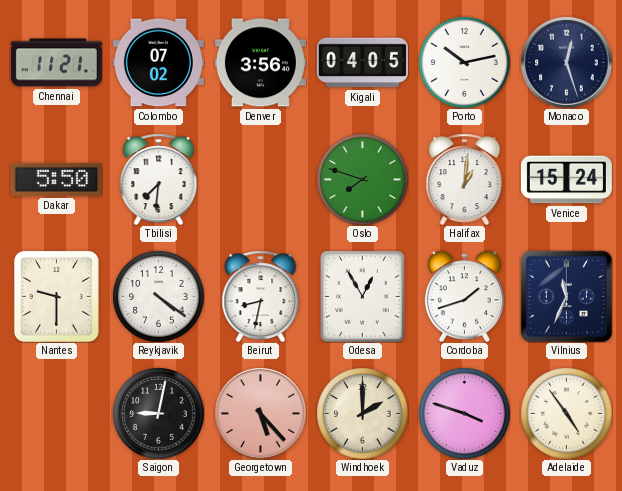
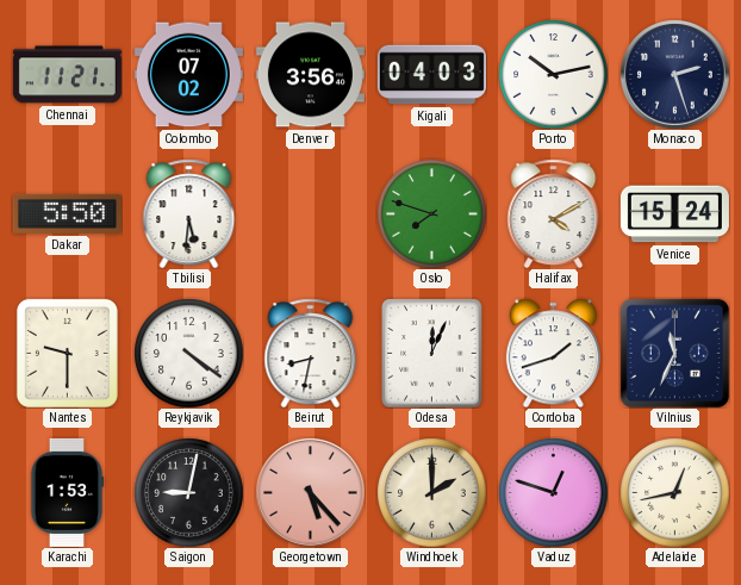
Kigali: 04:05 -> 04:03 (431, 75)
Monaco: 12:27 -> 2:27 (674, 74)
Tbilisi: 7:31 -> 5:31 (189, 213)
Halifax: 1:01 -> 4:10 (554, 213)
Odesa: 12:55 -> 12:04 (432, 353)
Karachi: none -> 1:53 (67, 492)
Vaduz: 3:48 -> 12:48 (553, 492)
Adelaide: 4:54 -> 12:43 (674, 492)
